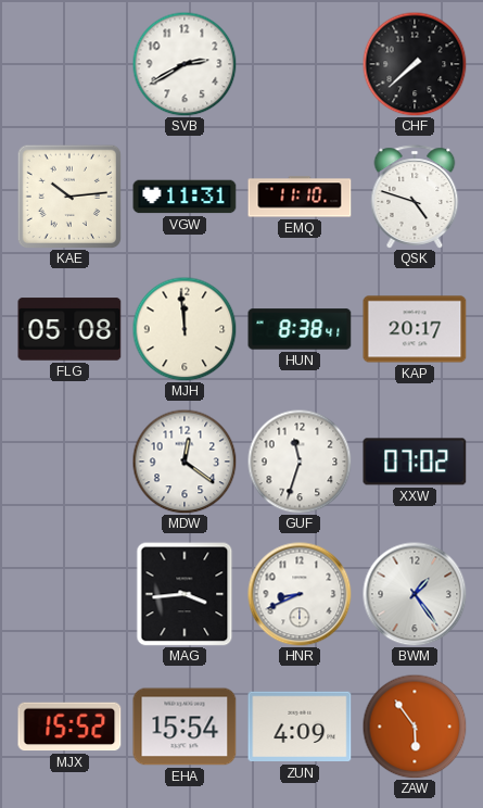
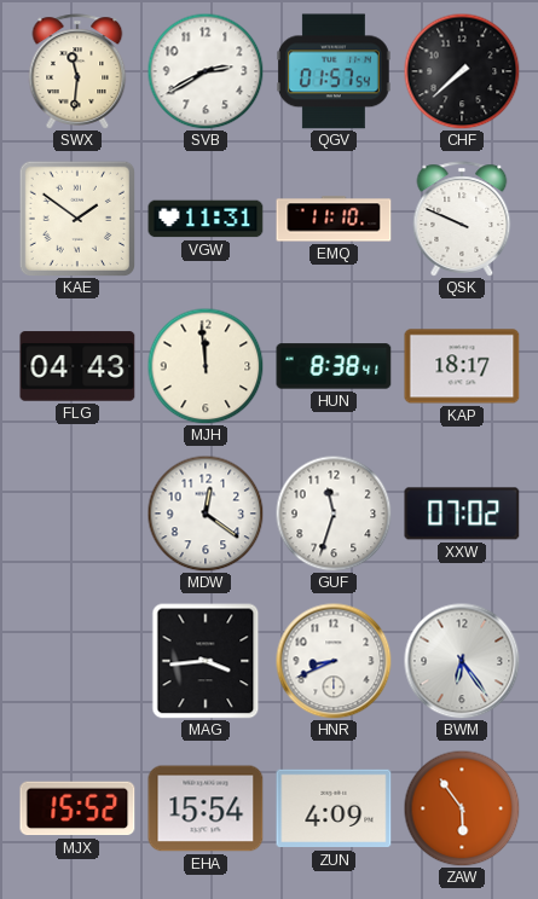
SWX: none -> 11:31 (77, 71)
QGV: none -> 01:57 (334, 71)
KAE: 10:14 -> 1:51 (76, 217)
QSK: 4:48 -> 9:49 (462, 219)
FLG: 05:08 -> 04:43 (77, 366)
KAP: 20:17 -> 18:17 (462, 366)
BWM: 1:24 -> 6:24 (462, 661)
